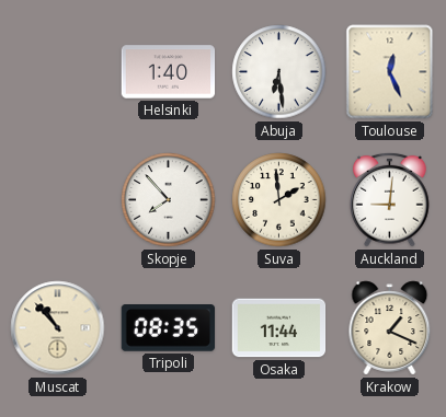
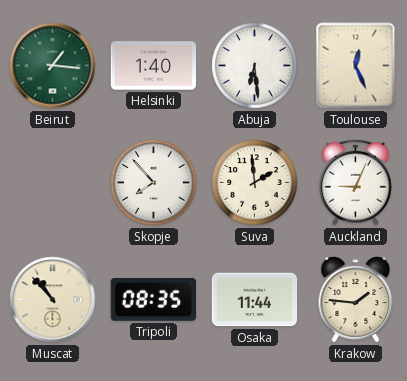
Beirut: none -> 1:16 (53, 66)
Auckland: 9:01 -> 9:04 (356, 182)
Krakow: 1:19 -> 1:46 (356, 300)
